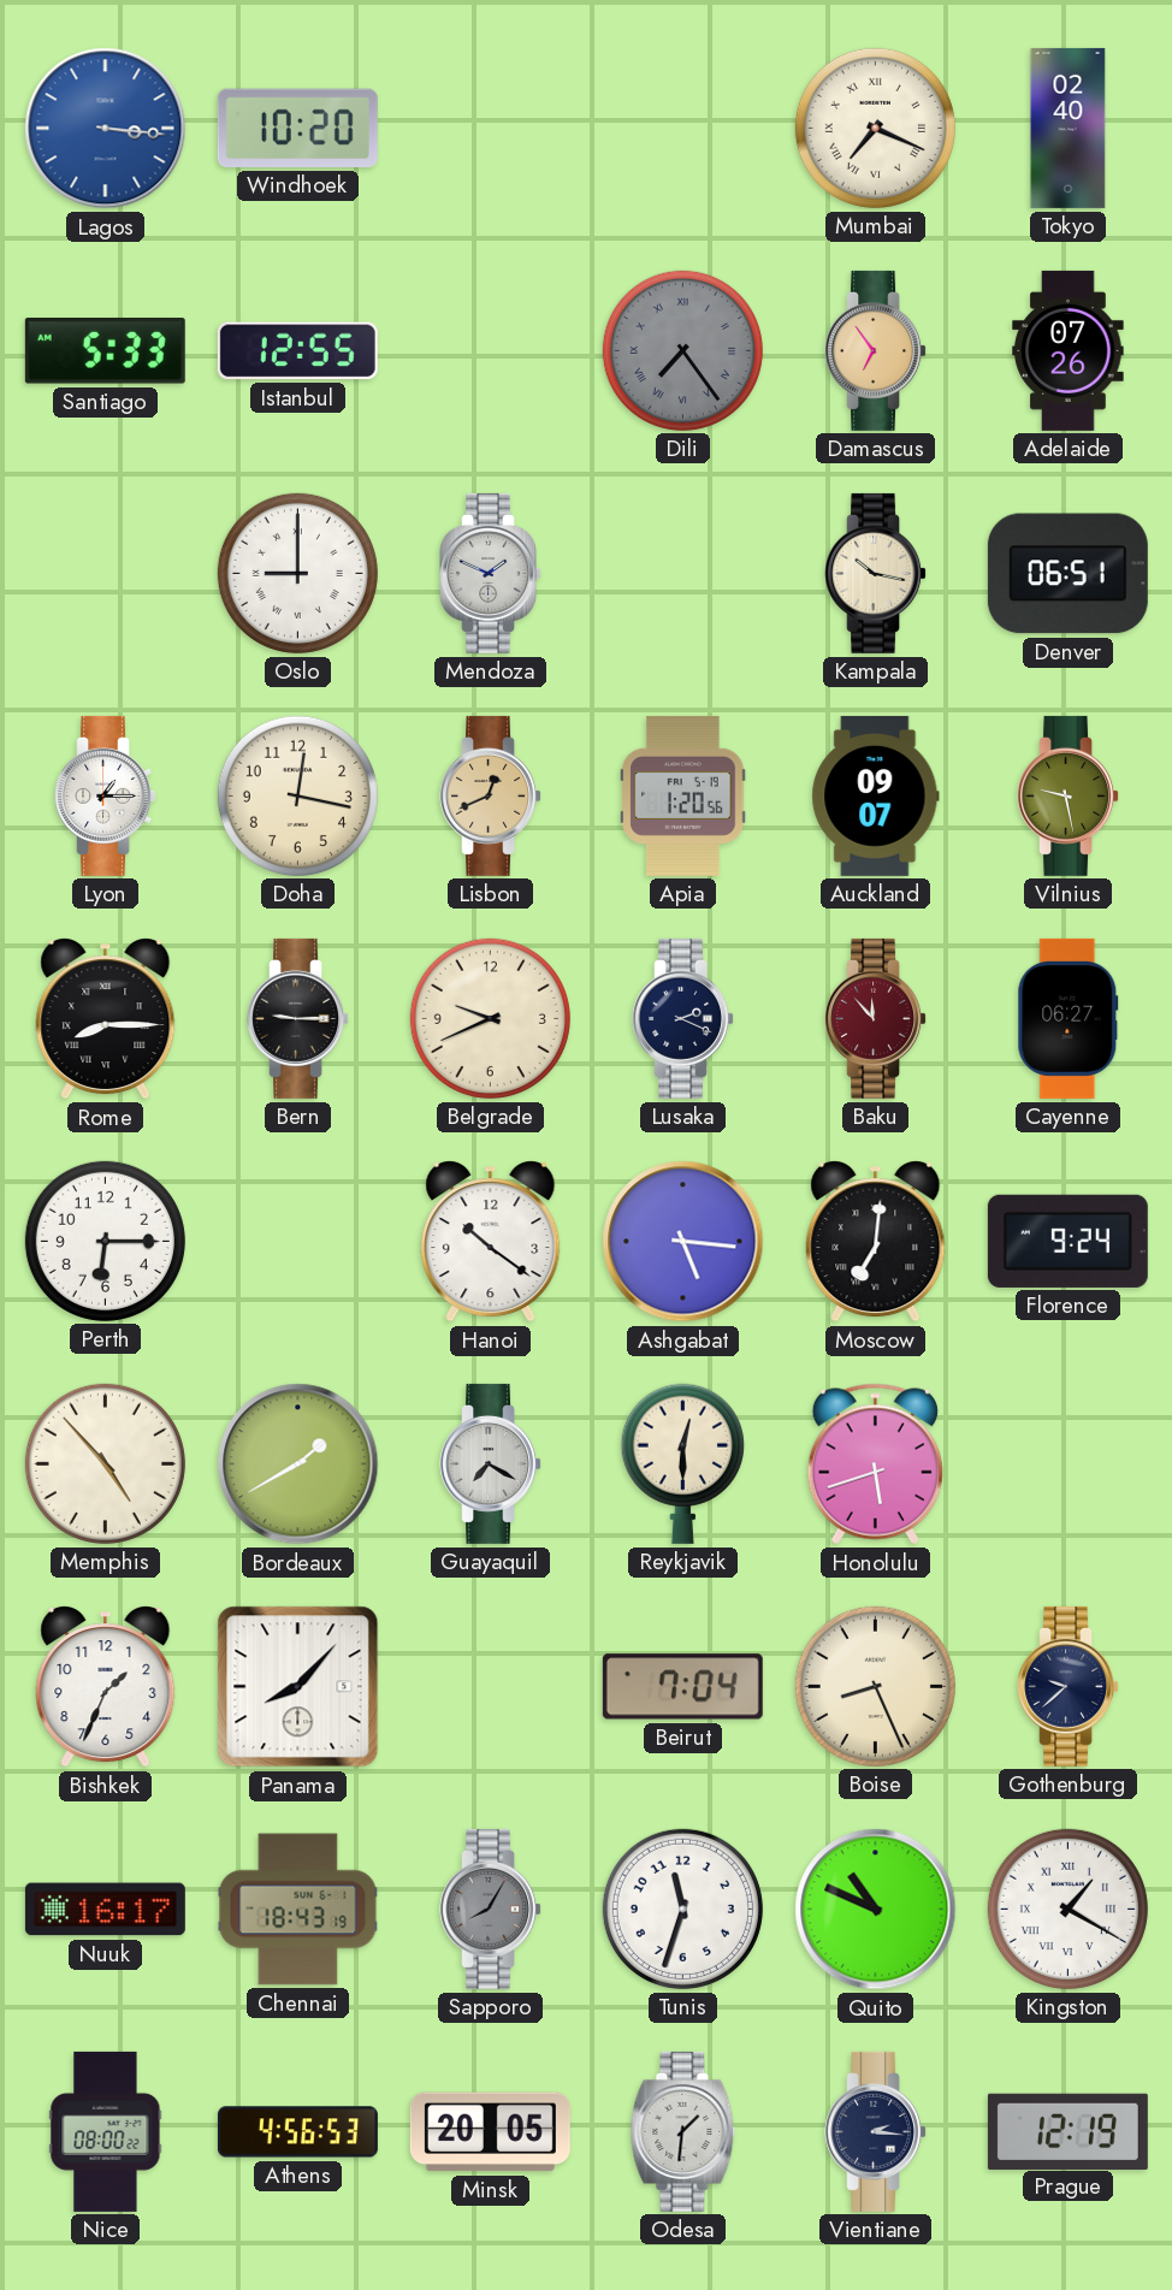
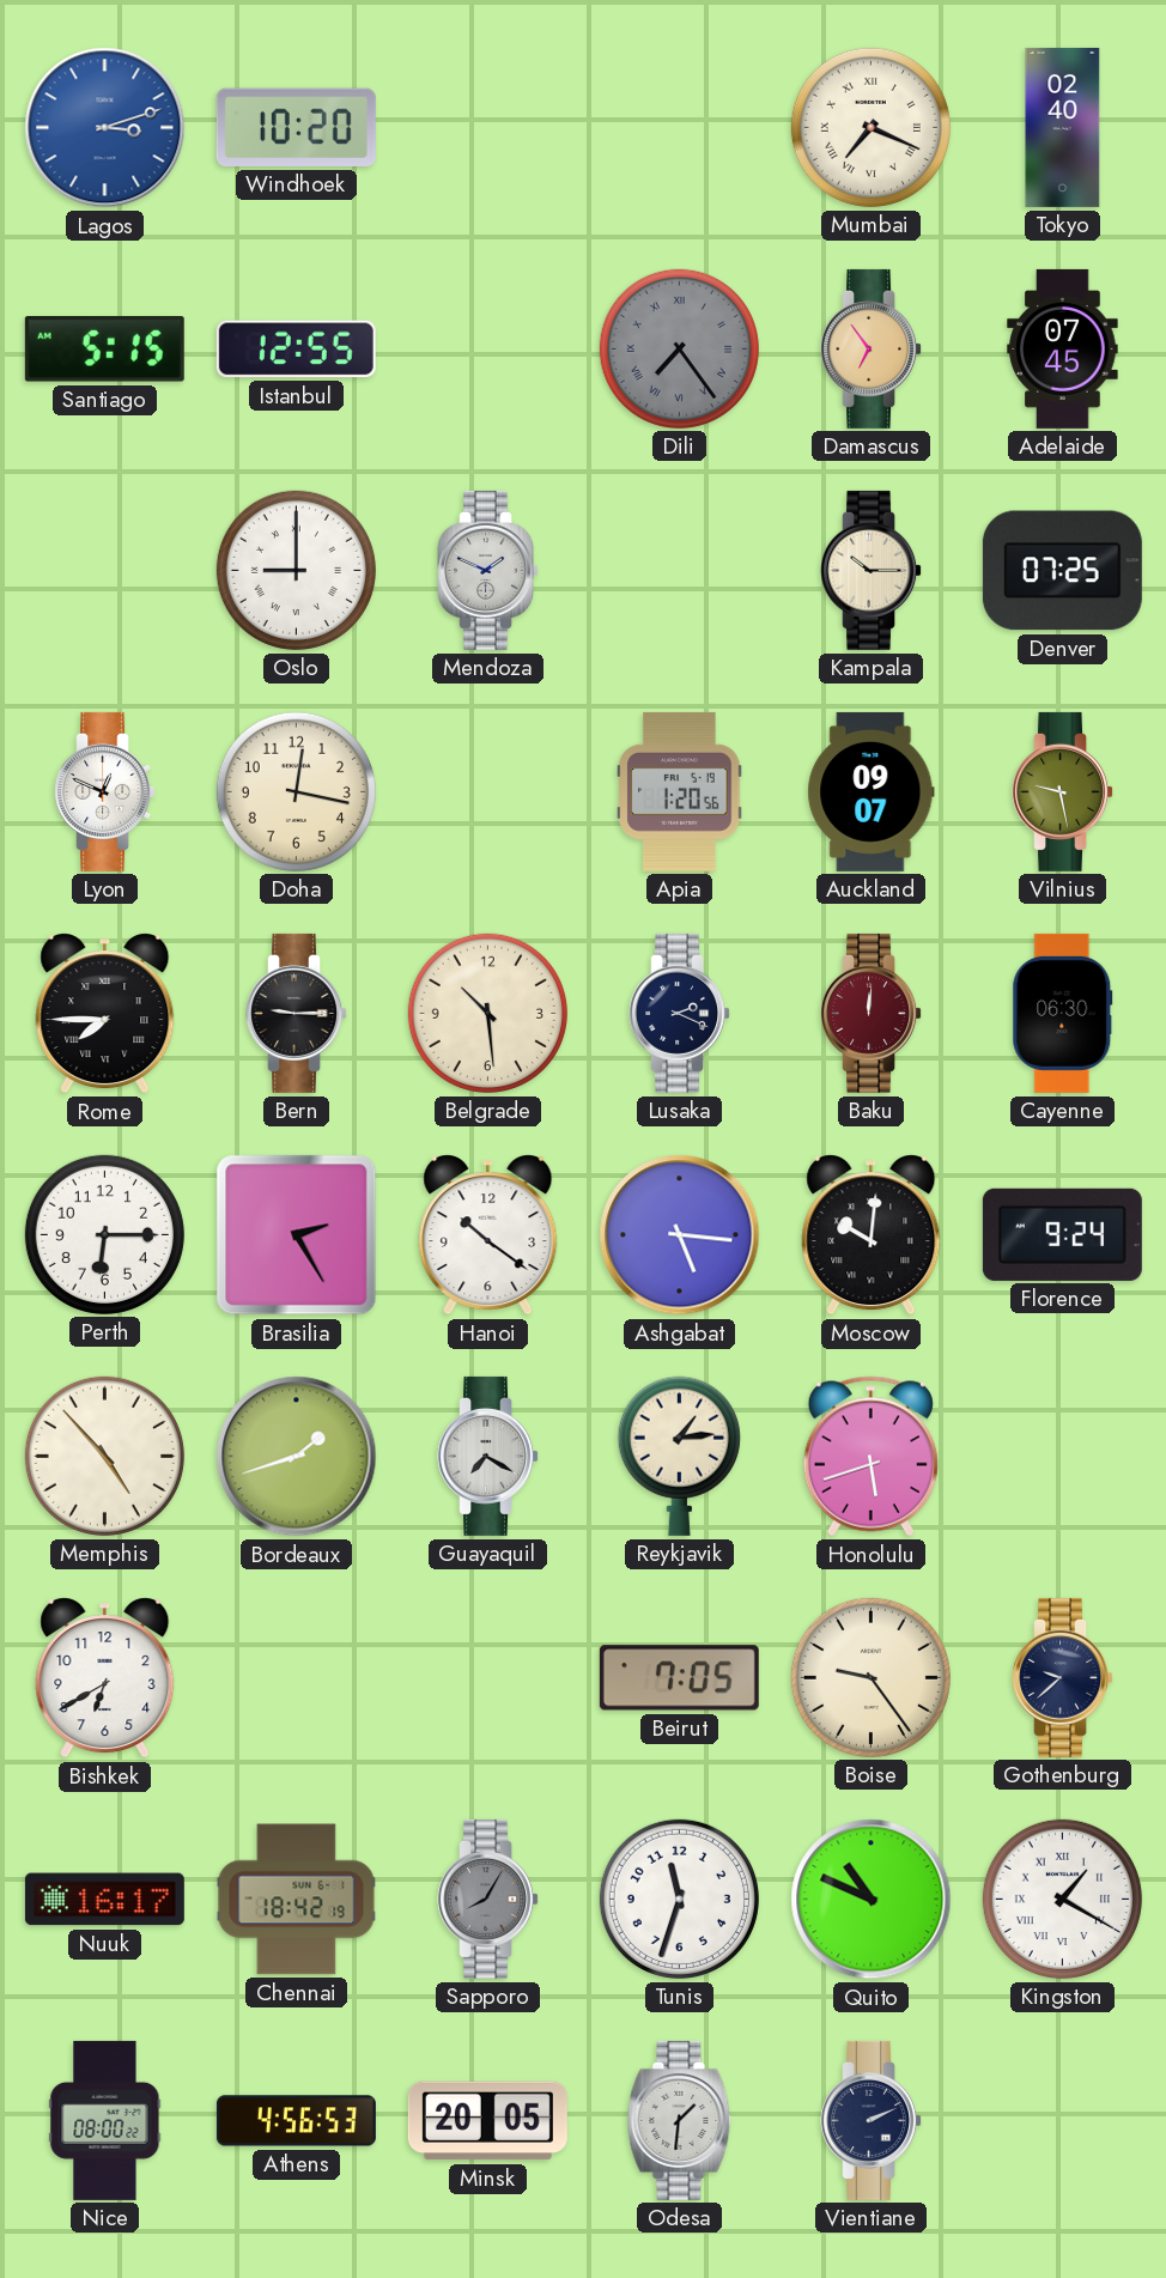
Lagos: 3:16 -> 3:12 (105, 128)
Santiago: 5:33 -> 5:15 (104, 350)
Adelaide: 07:26 -> 07:45 (1063, 348)
Kampala: 10:17 -> 10:15 (872, 570)
Denver: 06:51 -> 07:25 (1062, 571)
Lyon: 1:15 -> 12:49 (105, 791)
Lisbon: 12:41 -> none (491, 795)
Rome: 8:15 -> 7:45 (105, 1014)
Belgrade: 9:41 -> 10:29 (487, 1013)
Baku: 11:53 -> 12:01 (872, 1013)
Cayenne: 06:27 -> 06:30 (1063, 1013)
Brasilia: none -> 2:25 (297, 1235)
Moscow: 7:01 -> 10:01 (872, 1235)
Bordeaux: 1:40 -> 1:42 (297, 1457)
Reykjavik: 12:30 -> 1:14 (679, 1456)
Bishkek: 1:34 -> 6:40 (105, 1678)
Panama: 8:07 -> none (298, 1687)
Beirut: 7:04 -> 7:05 (679, 1678)
Boise: 8:26 -> 9:24 (870, 1677)
Chennai: 18:43 -> 18:42 (297, 1900)
Vientiane: 2:16 -> 2:11 (872, 2120)
Prague: 12:19 -> none (1067, 2131)
